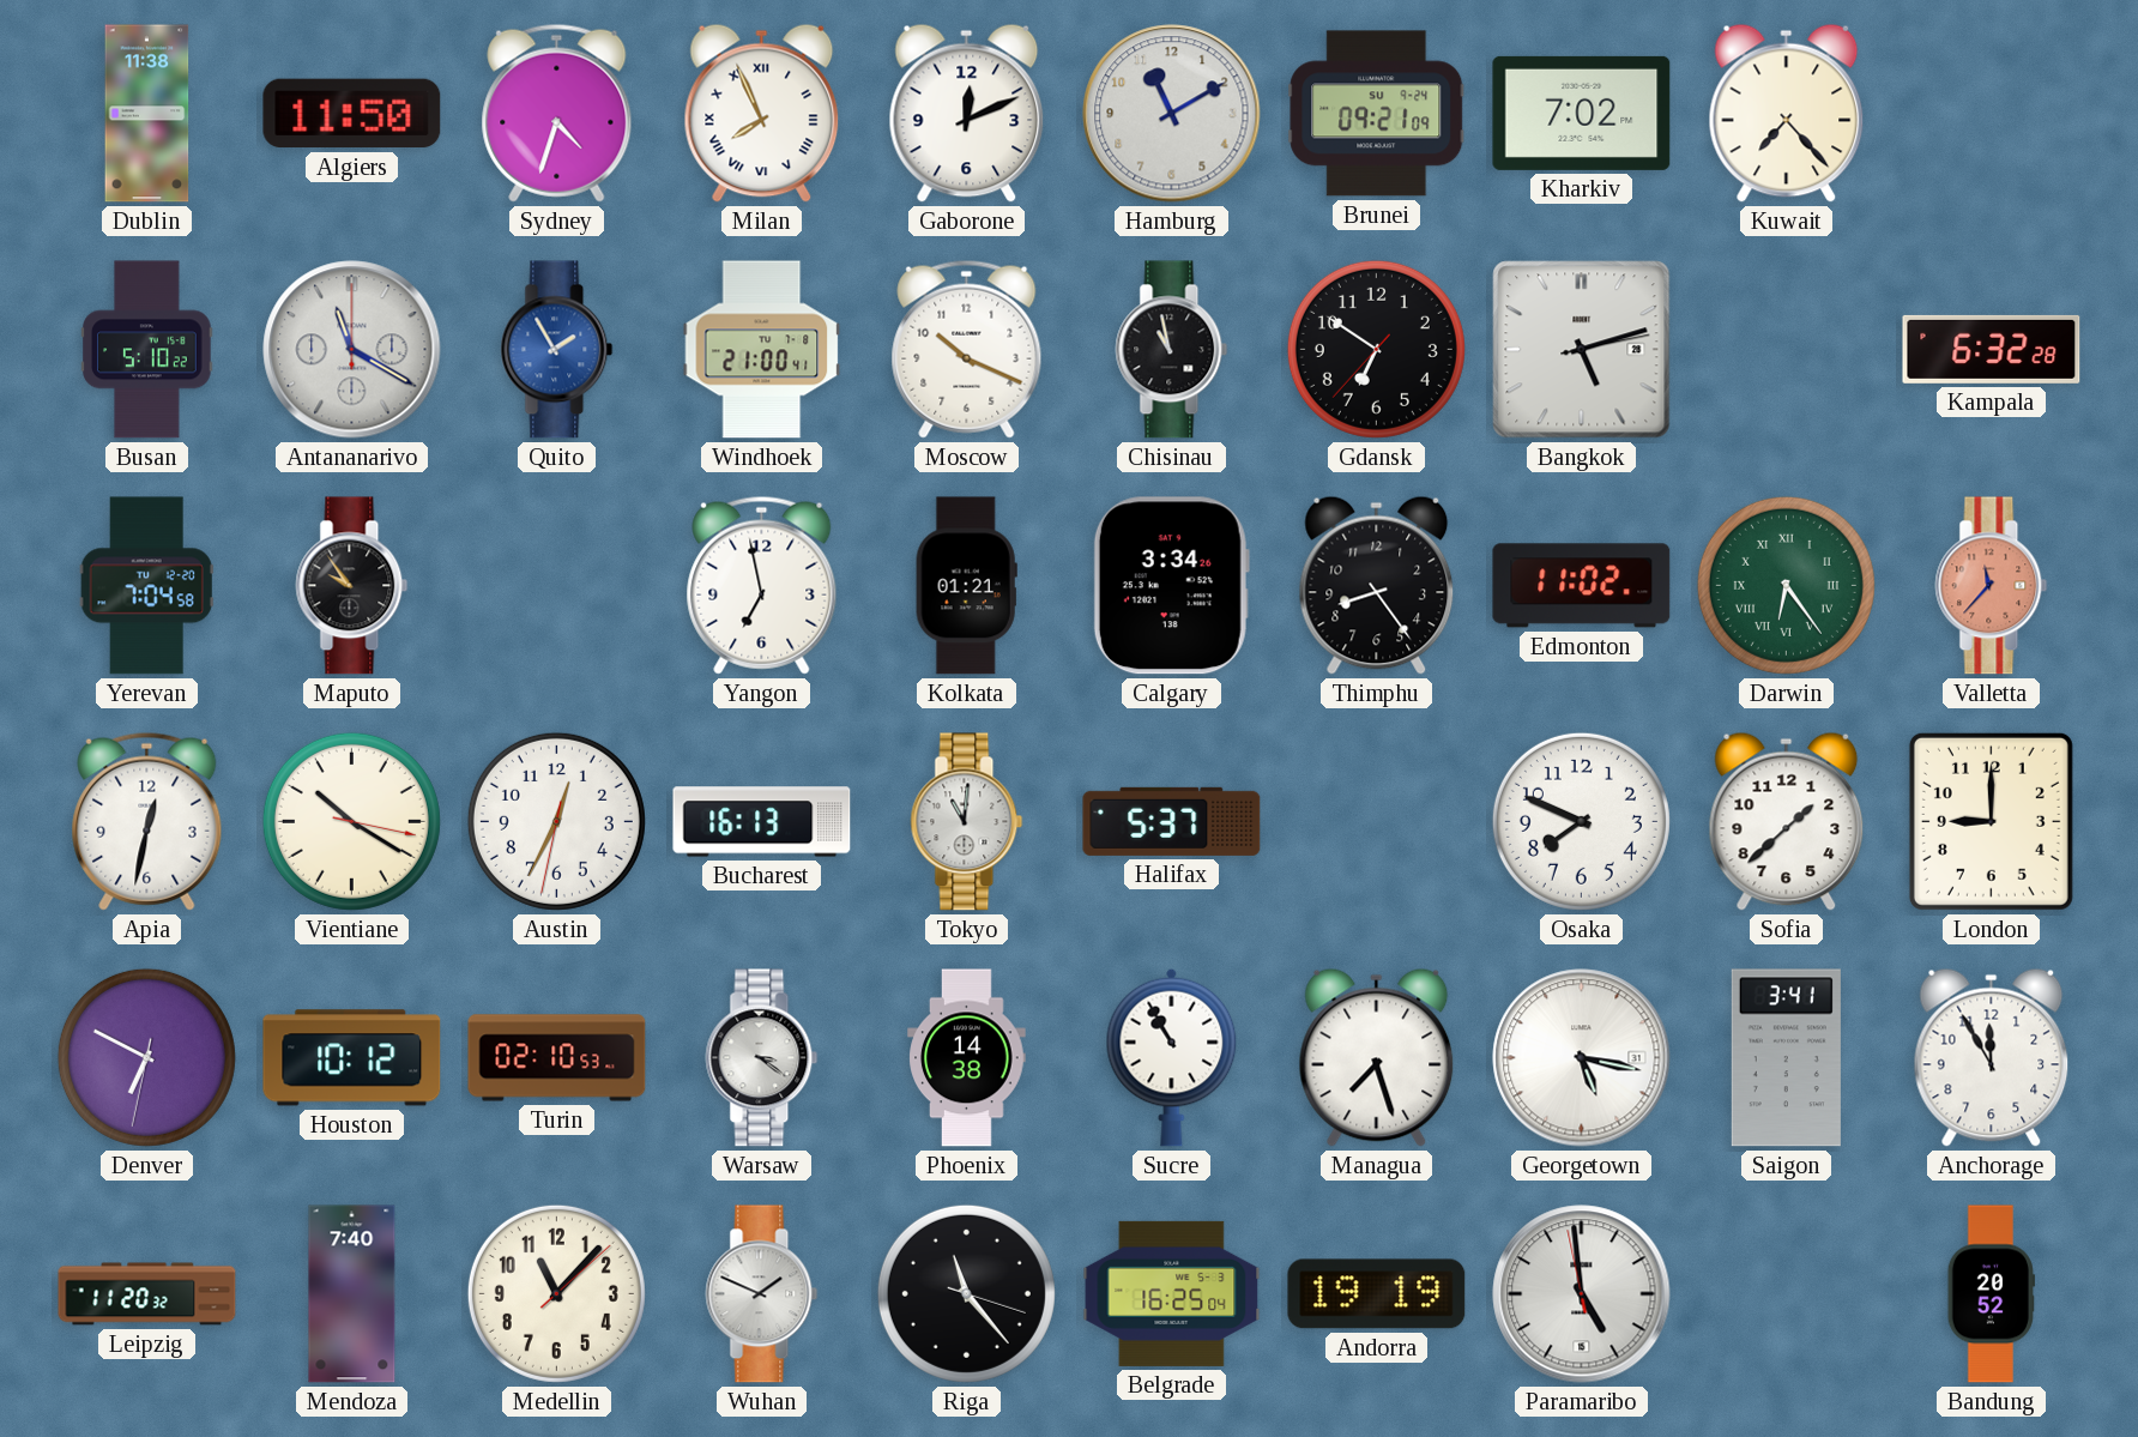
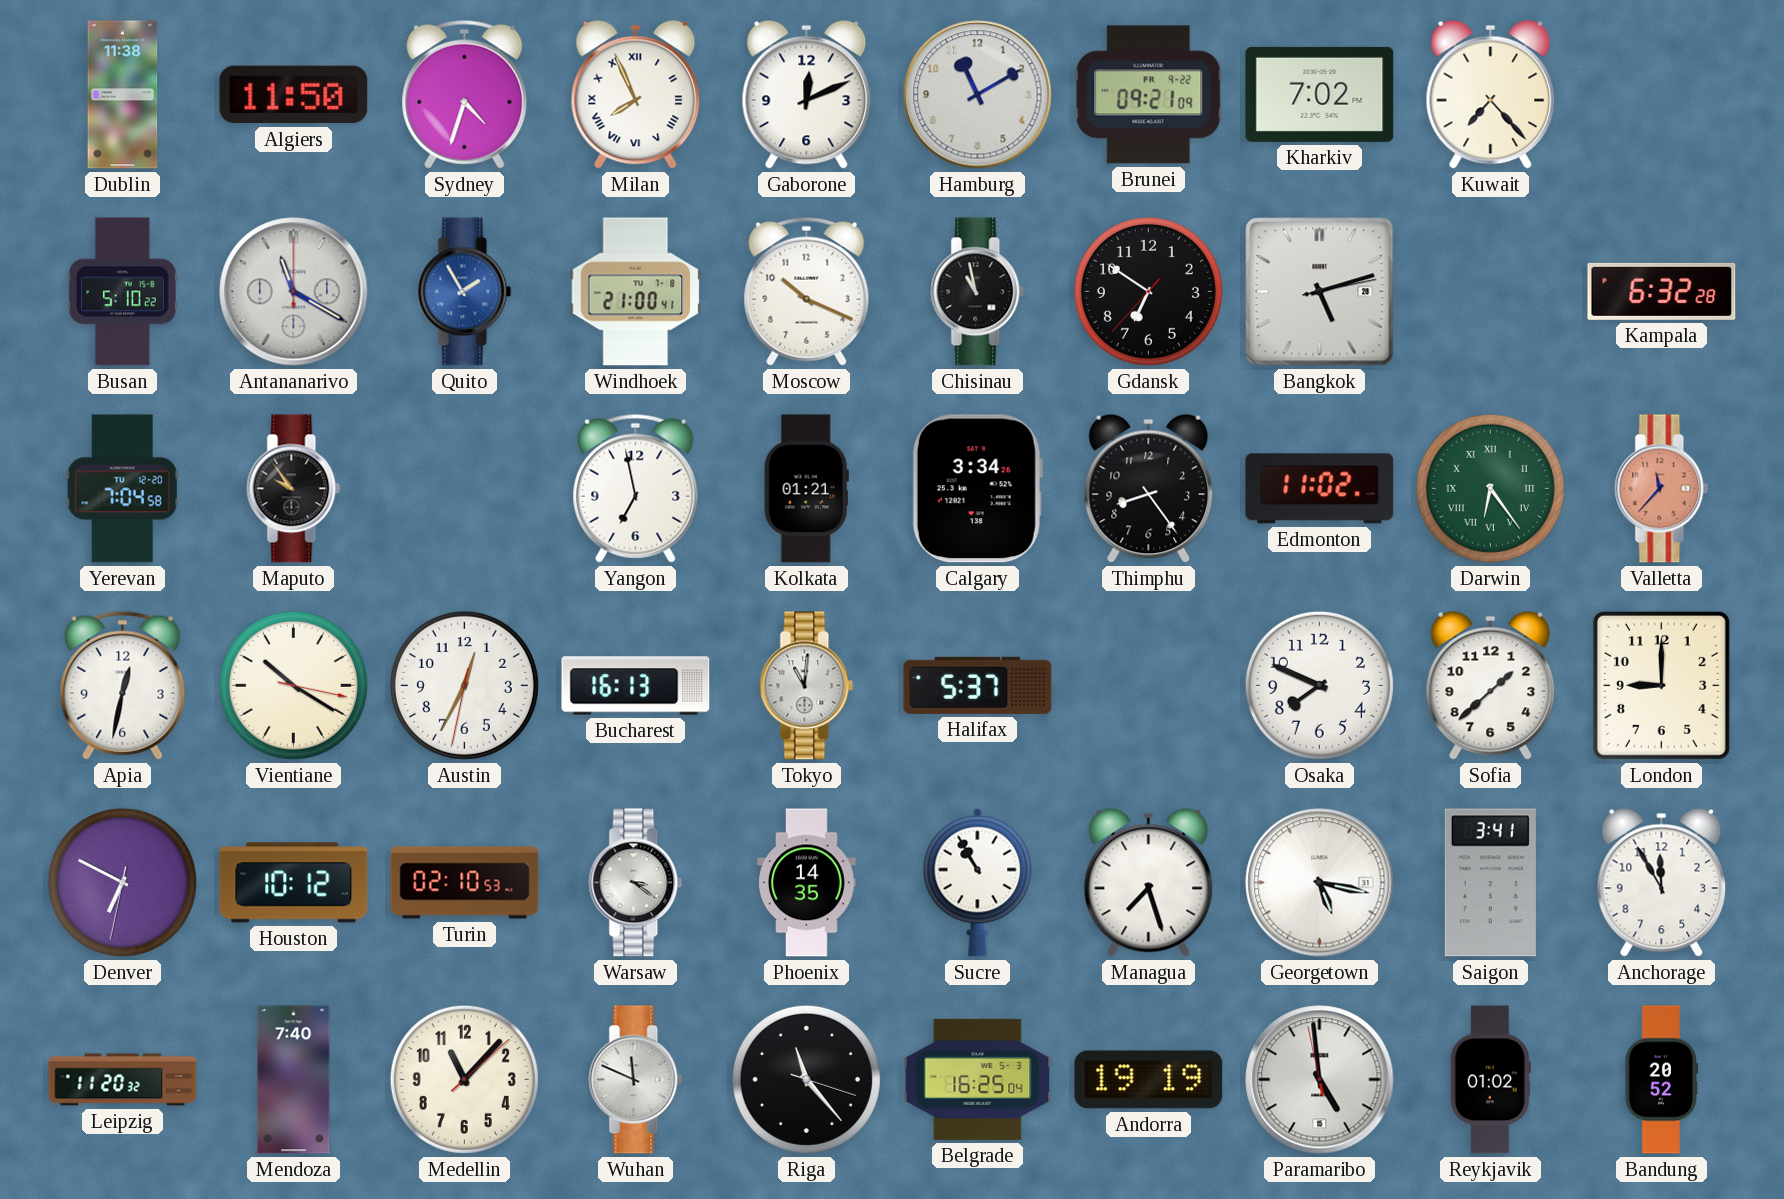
Brunei date: SU 9-24 -> FR 9-22 (1149, 95)
Phoenix: 14:38 -> 14:35 (807, 883)
Wuhan: 1:49 -> 11:49 (636, 1080)
Reykjavik: none -> 01:02 (1490, 1080)
